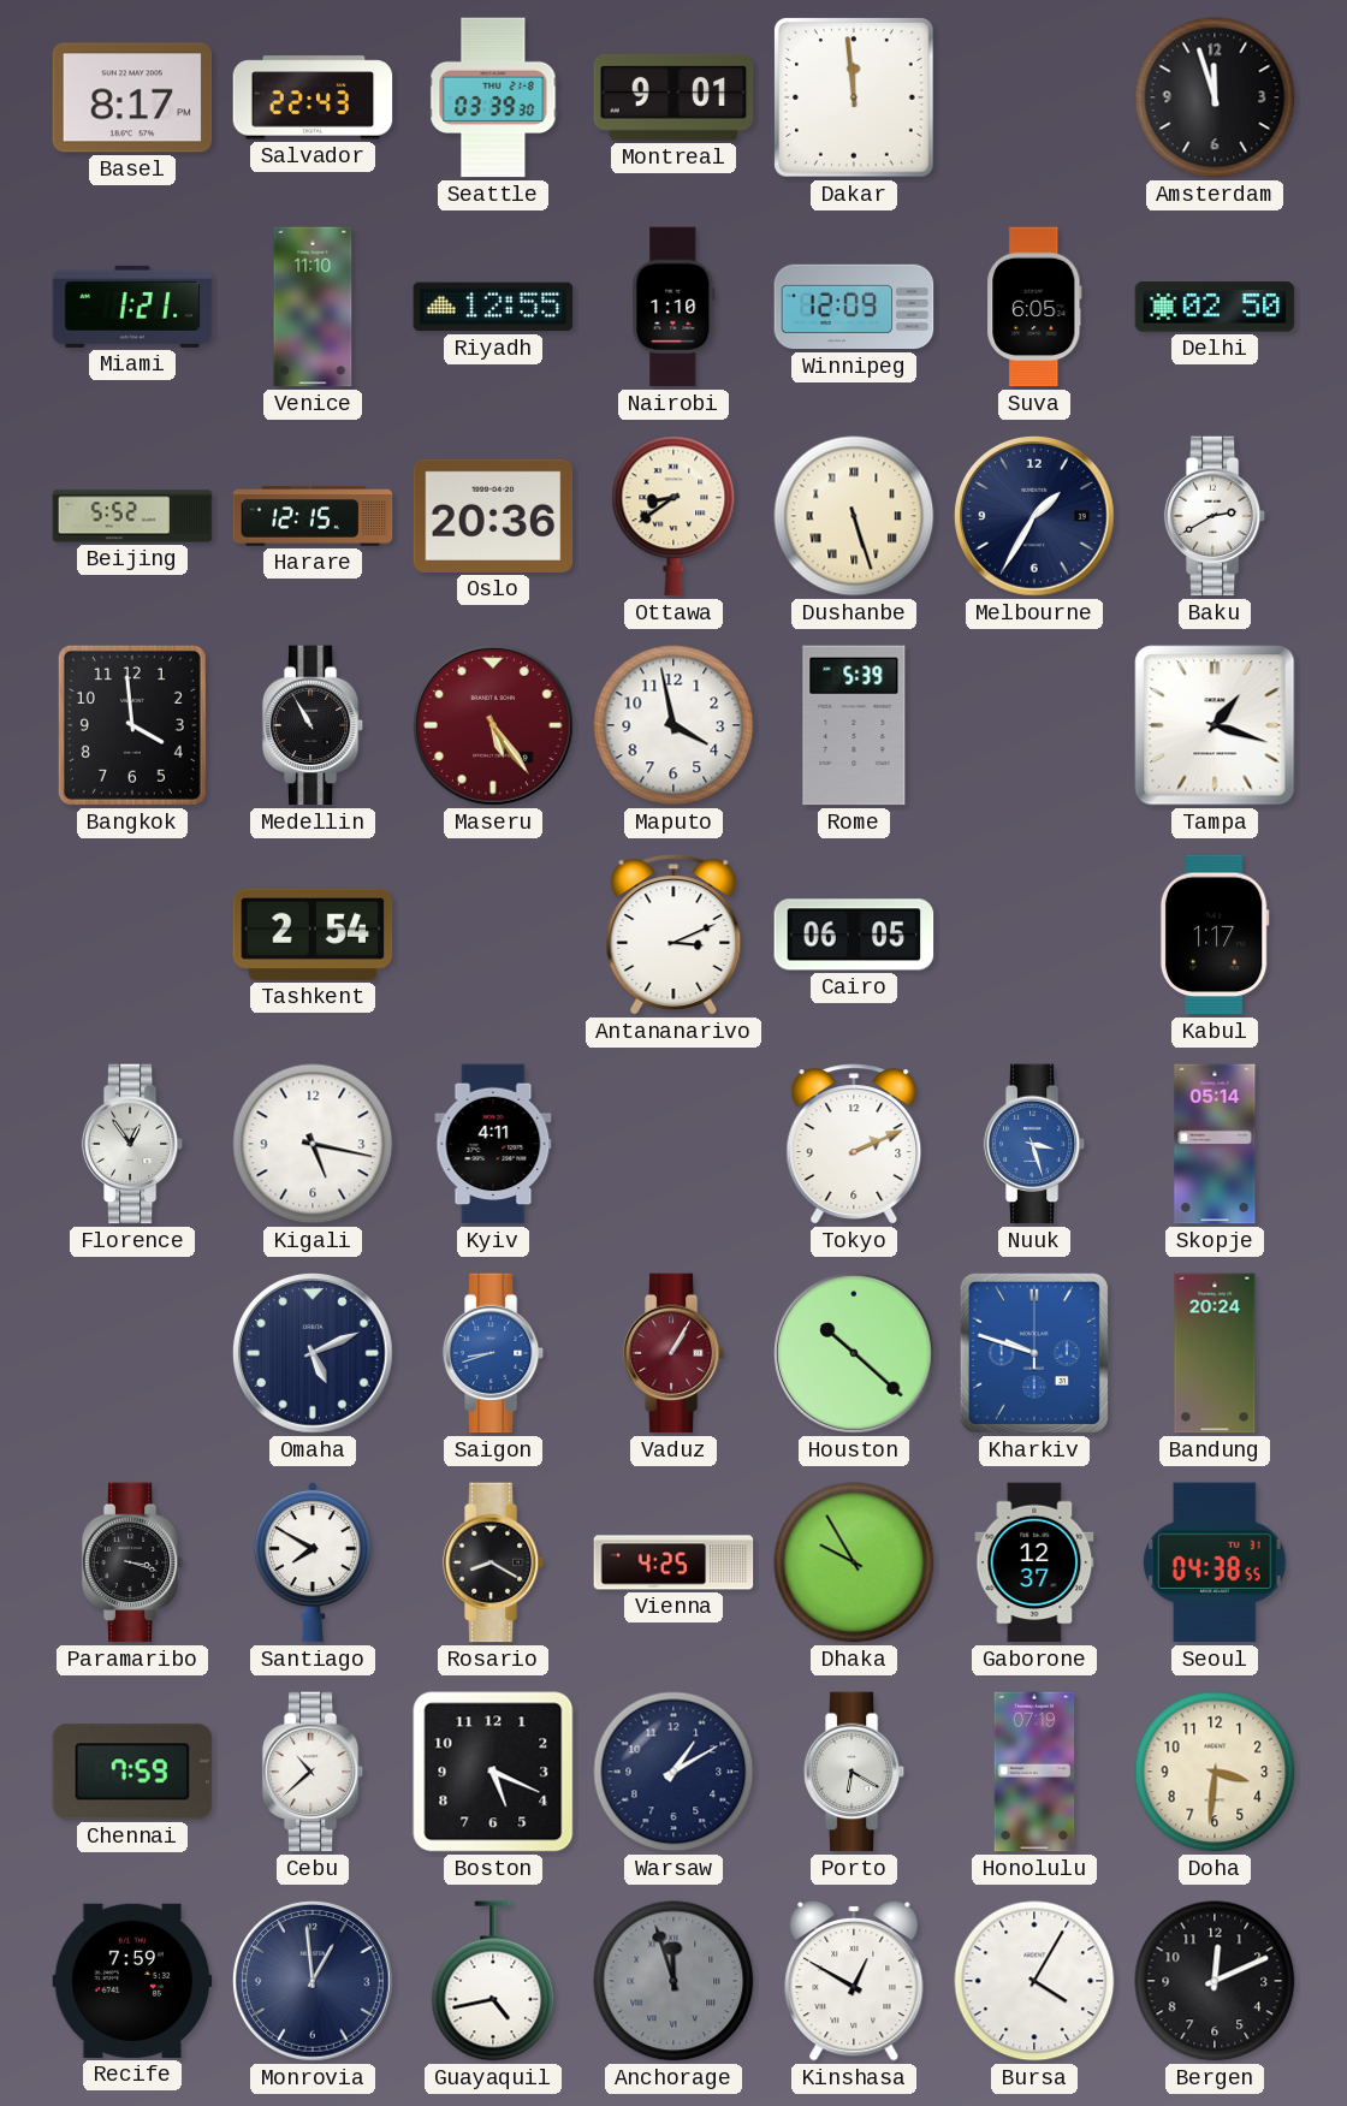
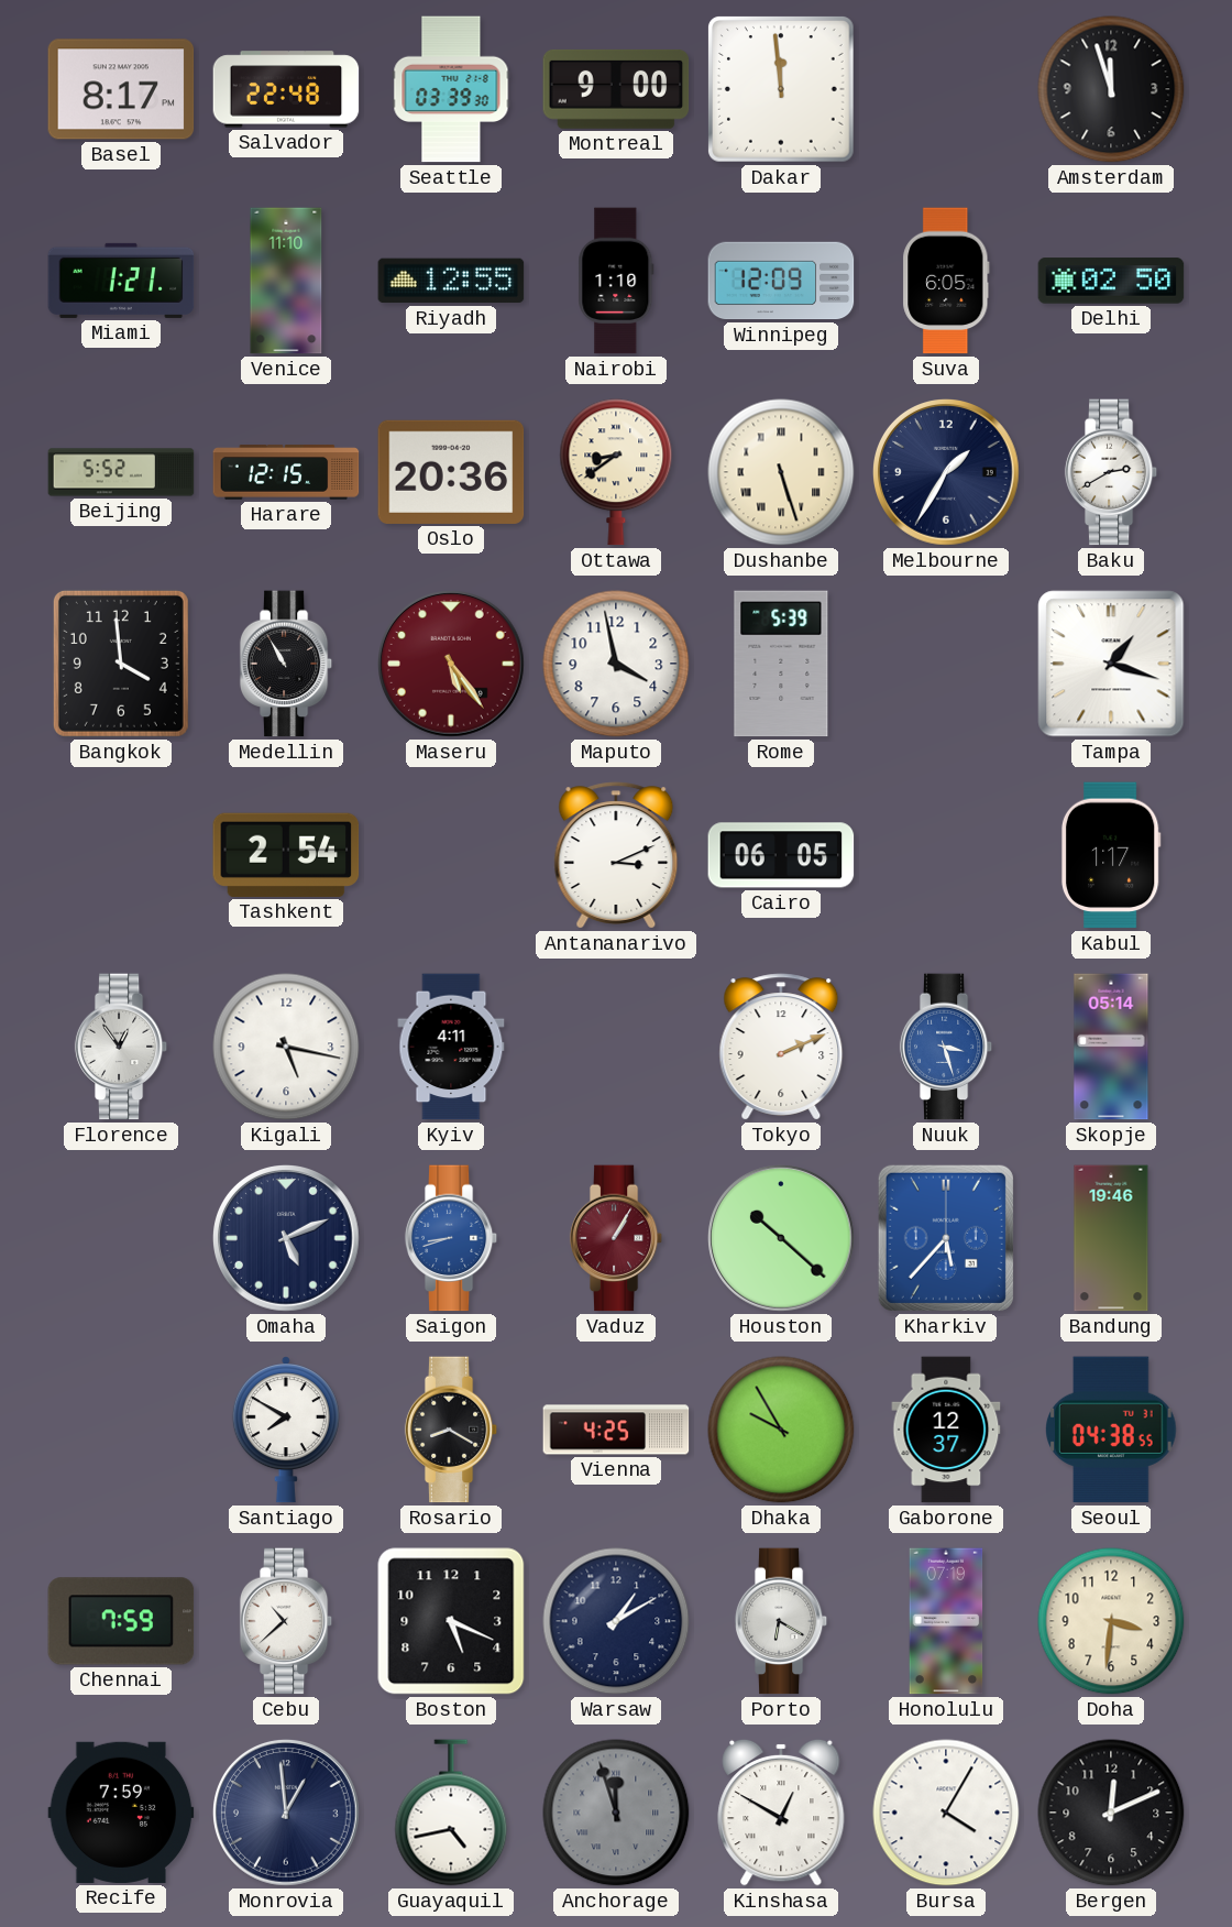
Salvador: 22:43 -> 22:48 (286, 89)
Montreal: 9:01 -> 9:00 (616, 89)
Kharkiv: 9:48 -> 5:37 (946, 1238)
Bandung: 20:24 -> 19:46 (1111, 1238)
Paramaribo: 3:18 -> none (132, 1562)
